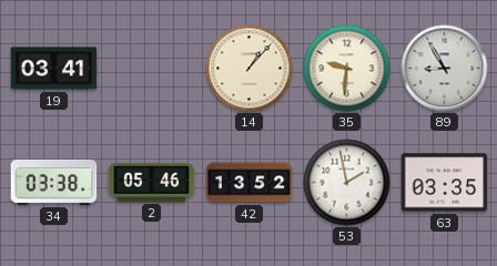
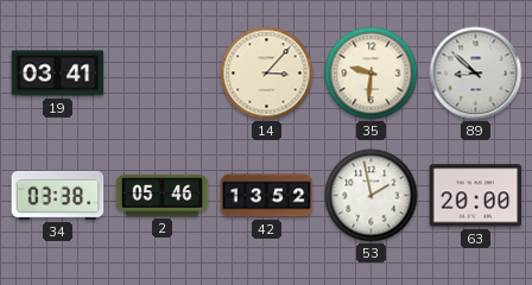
14: 1:07 -> 3:07 (267, 74)
89: 8:55 -> 8:52 (476, 74)
63: 03:35 -> 20:00 (476, 196)
